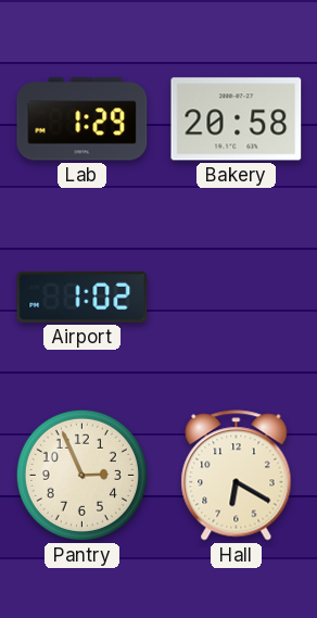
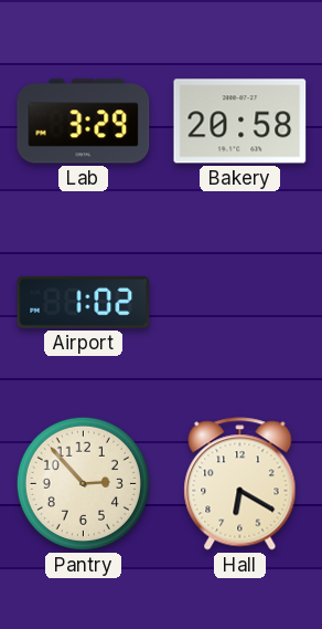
Lab: 1:29 -> 3:29 (84, 122)
Pantry: 2:56 -> 2:53 (83, 483)
